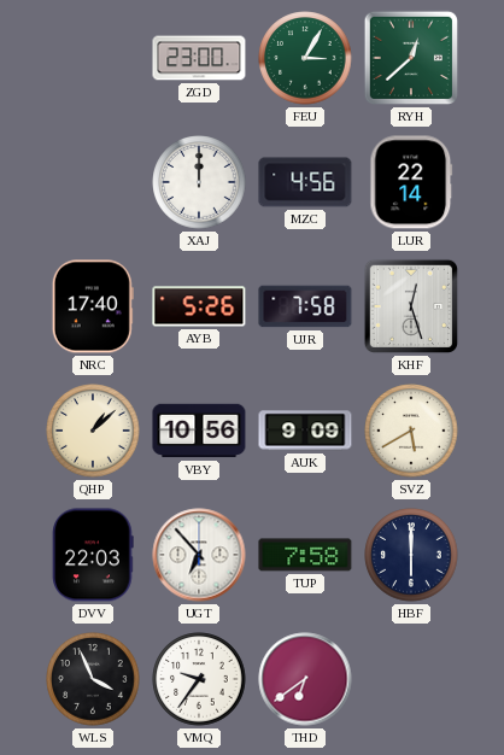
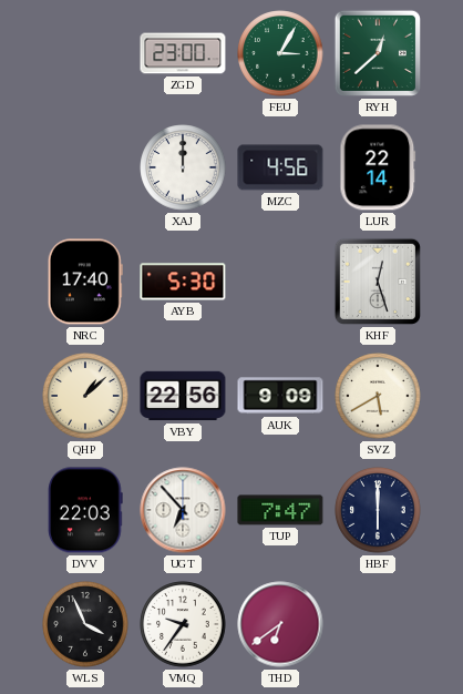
AYB: 5:26 -> 5:30 (183, 282)
UJR: 7:58 -> none (305, 306)
VBY: 10:56 -> 22:56 (183, 396)
TUP: 7:58 -> 7:47 (280, 510)
